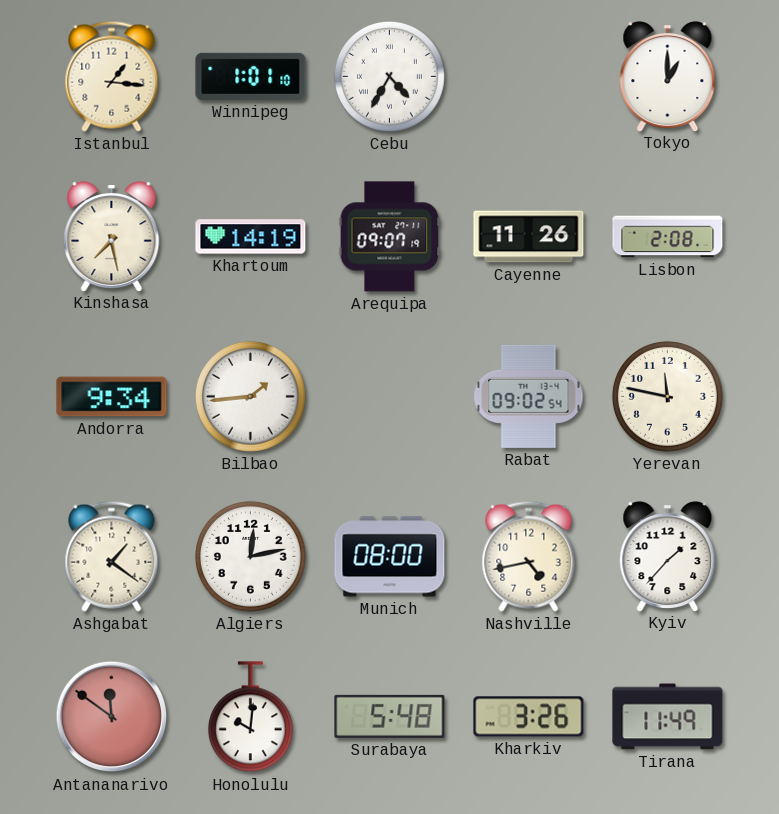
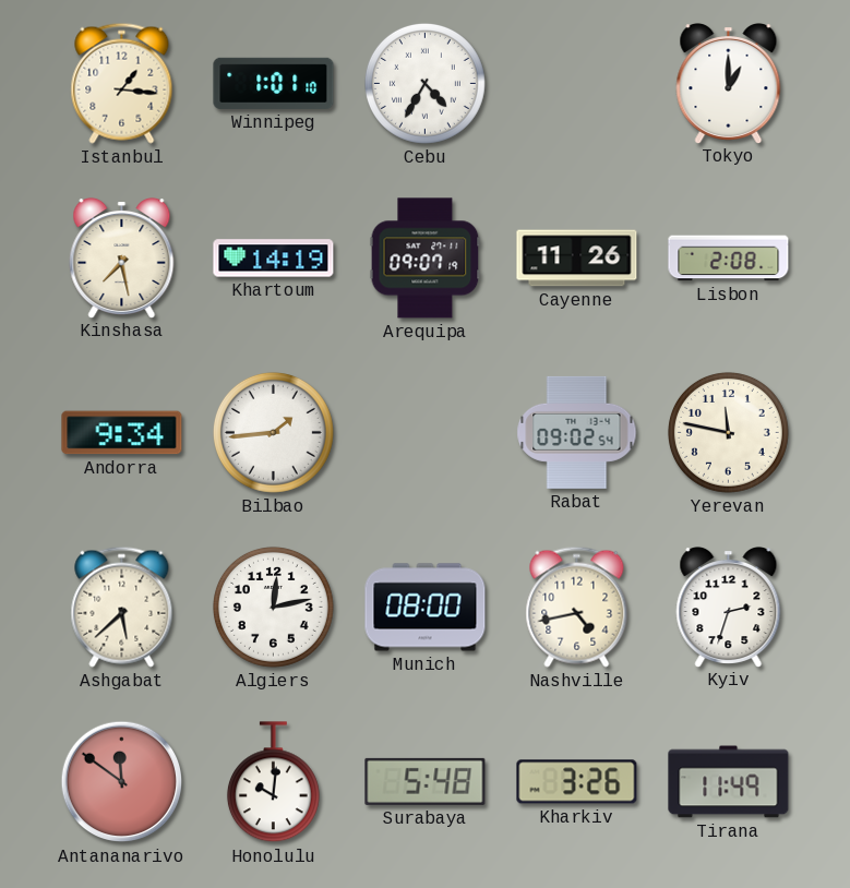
Ashgabat: 1:21 -> 5:38 (122, 607)
Kyiv: 1:37 -> 2:33 (729, 607)
